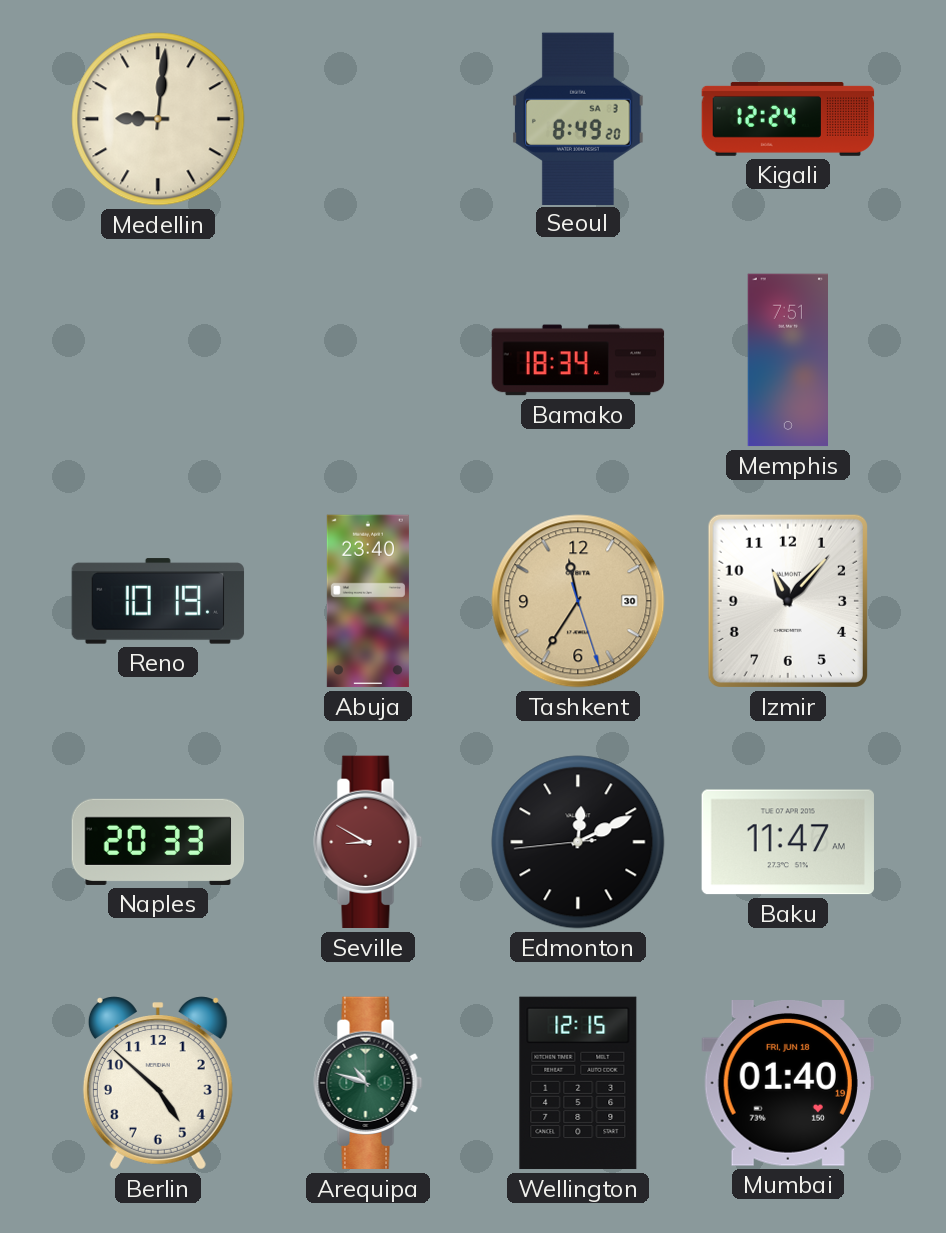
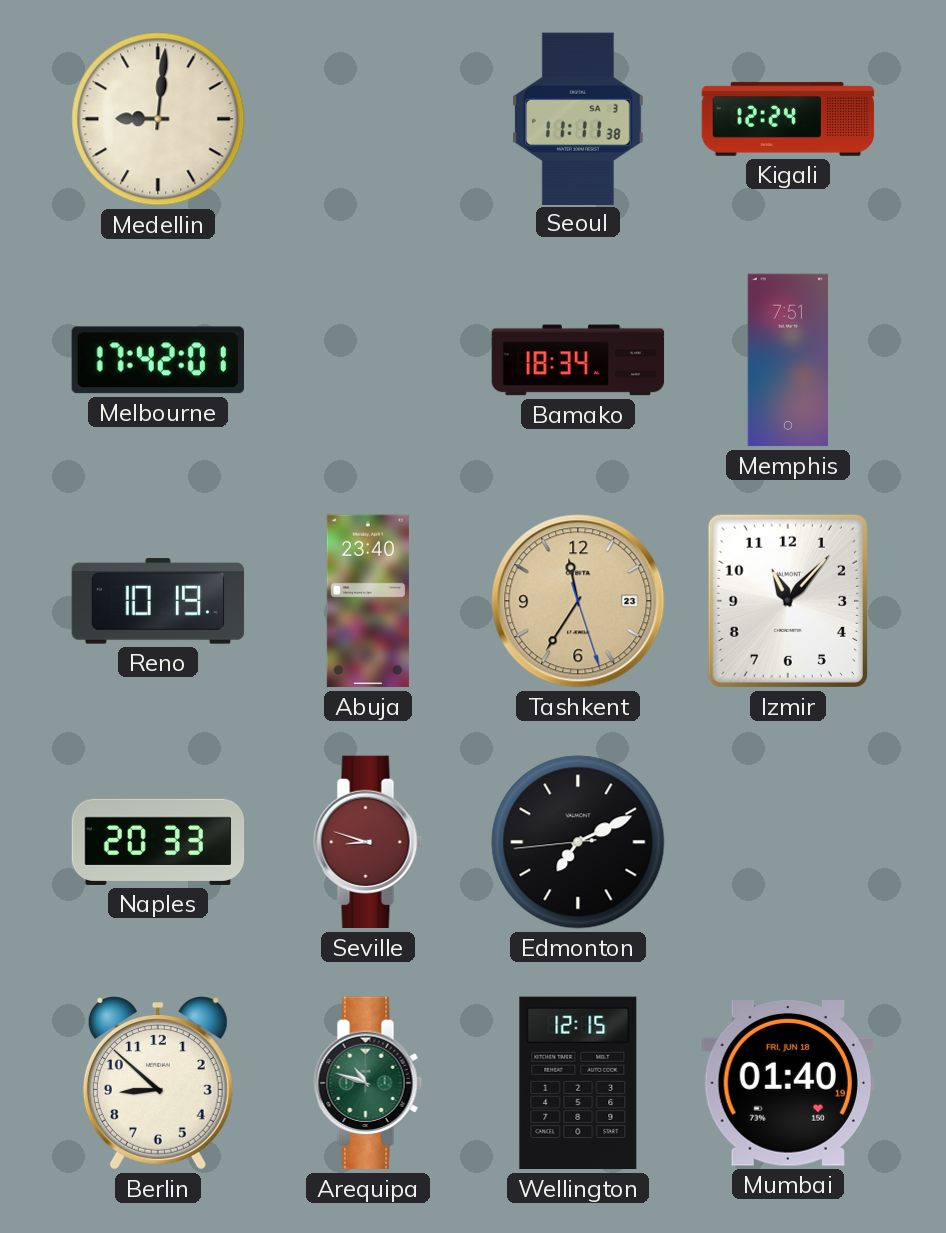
Seoul: 8:49 -> 11:11 (579, 118)
Melbourne: none -> 17:42 (158, 360)
Tashkent date: 30 -> 23 (578, 601)
Seville: 8:50 -> 8:48 (368, 842)
Edmonton: 12:10 -> 7:10 (578, 842)
Baku: 11:47 -> none (788, 842)
Berlin: 4:52 -> 8:52 (158, 1083)
